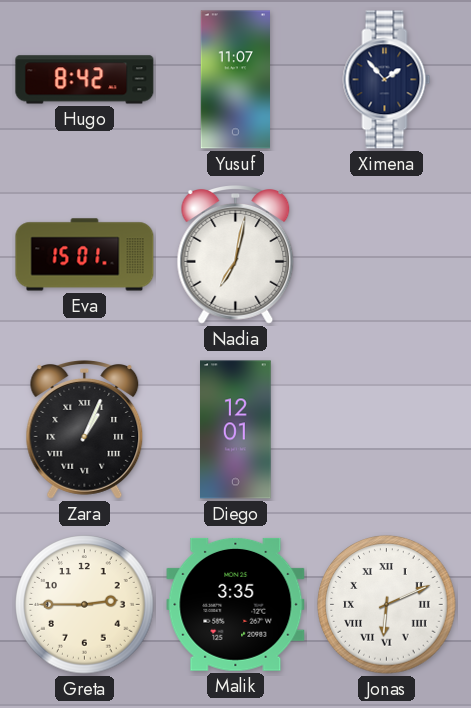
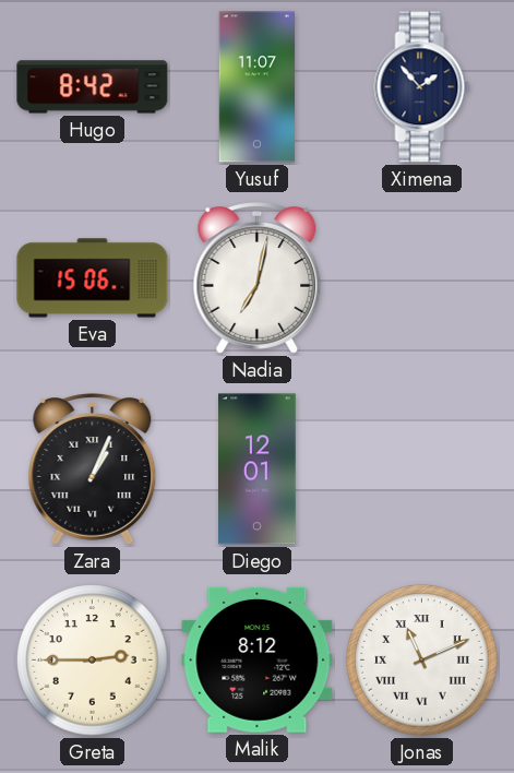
Eva: 15:01 -> 15:06 (93, 278)
Malik: 3:35 -> 8:12 (258, 659)
Jonas: 6:11 -> 11:11 (422, 661)
